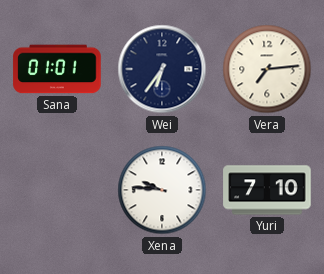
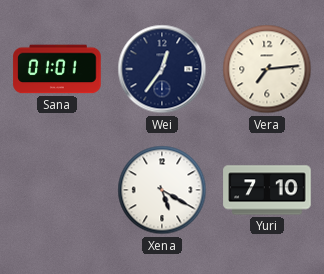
Wei: 6:36 -> 12:36 (162, 69)
Xena: 9:46 -> 5:20 (162, 190)
